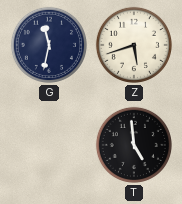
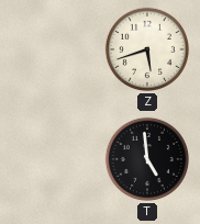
G: 11:32 -> none (49, 45)
